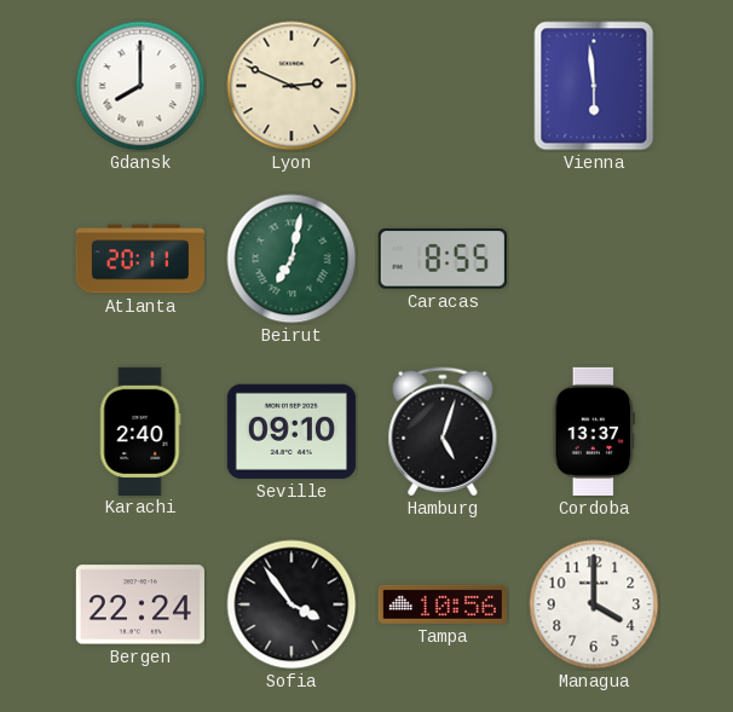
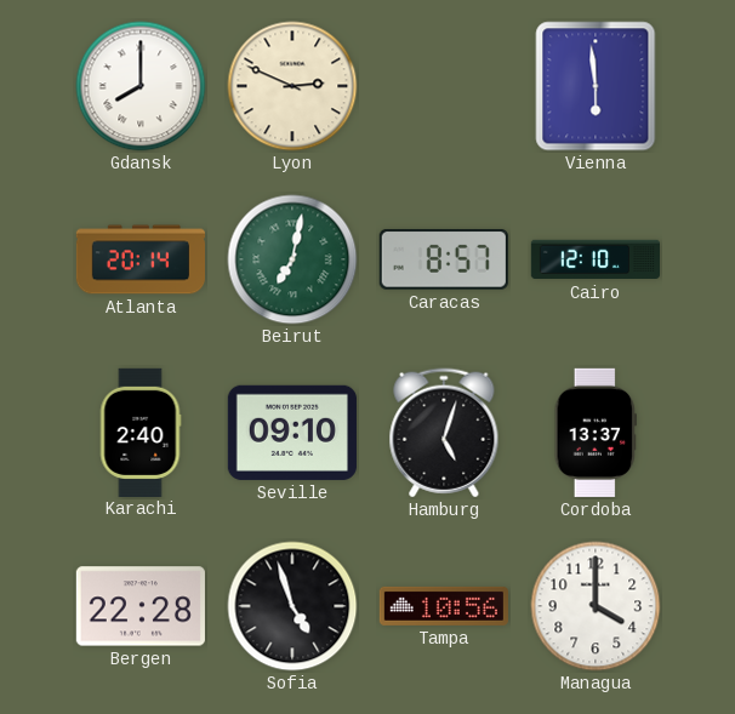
Atlanta: 20:11 -> 20:14 (139, 259)
Caracas: 8:55 -> 8:57 (444, 259)
Cairo: none -> 12:10 (594, 259)
Bergen: 22:24 -> 22:28 (141, 606)
Sofia: 3:54 -> 4:57 (292, 606)
